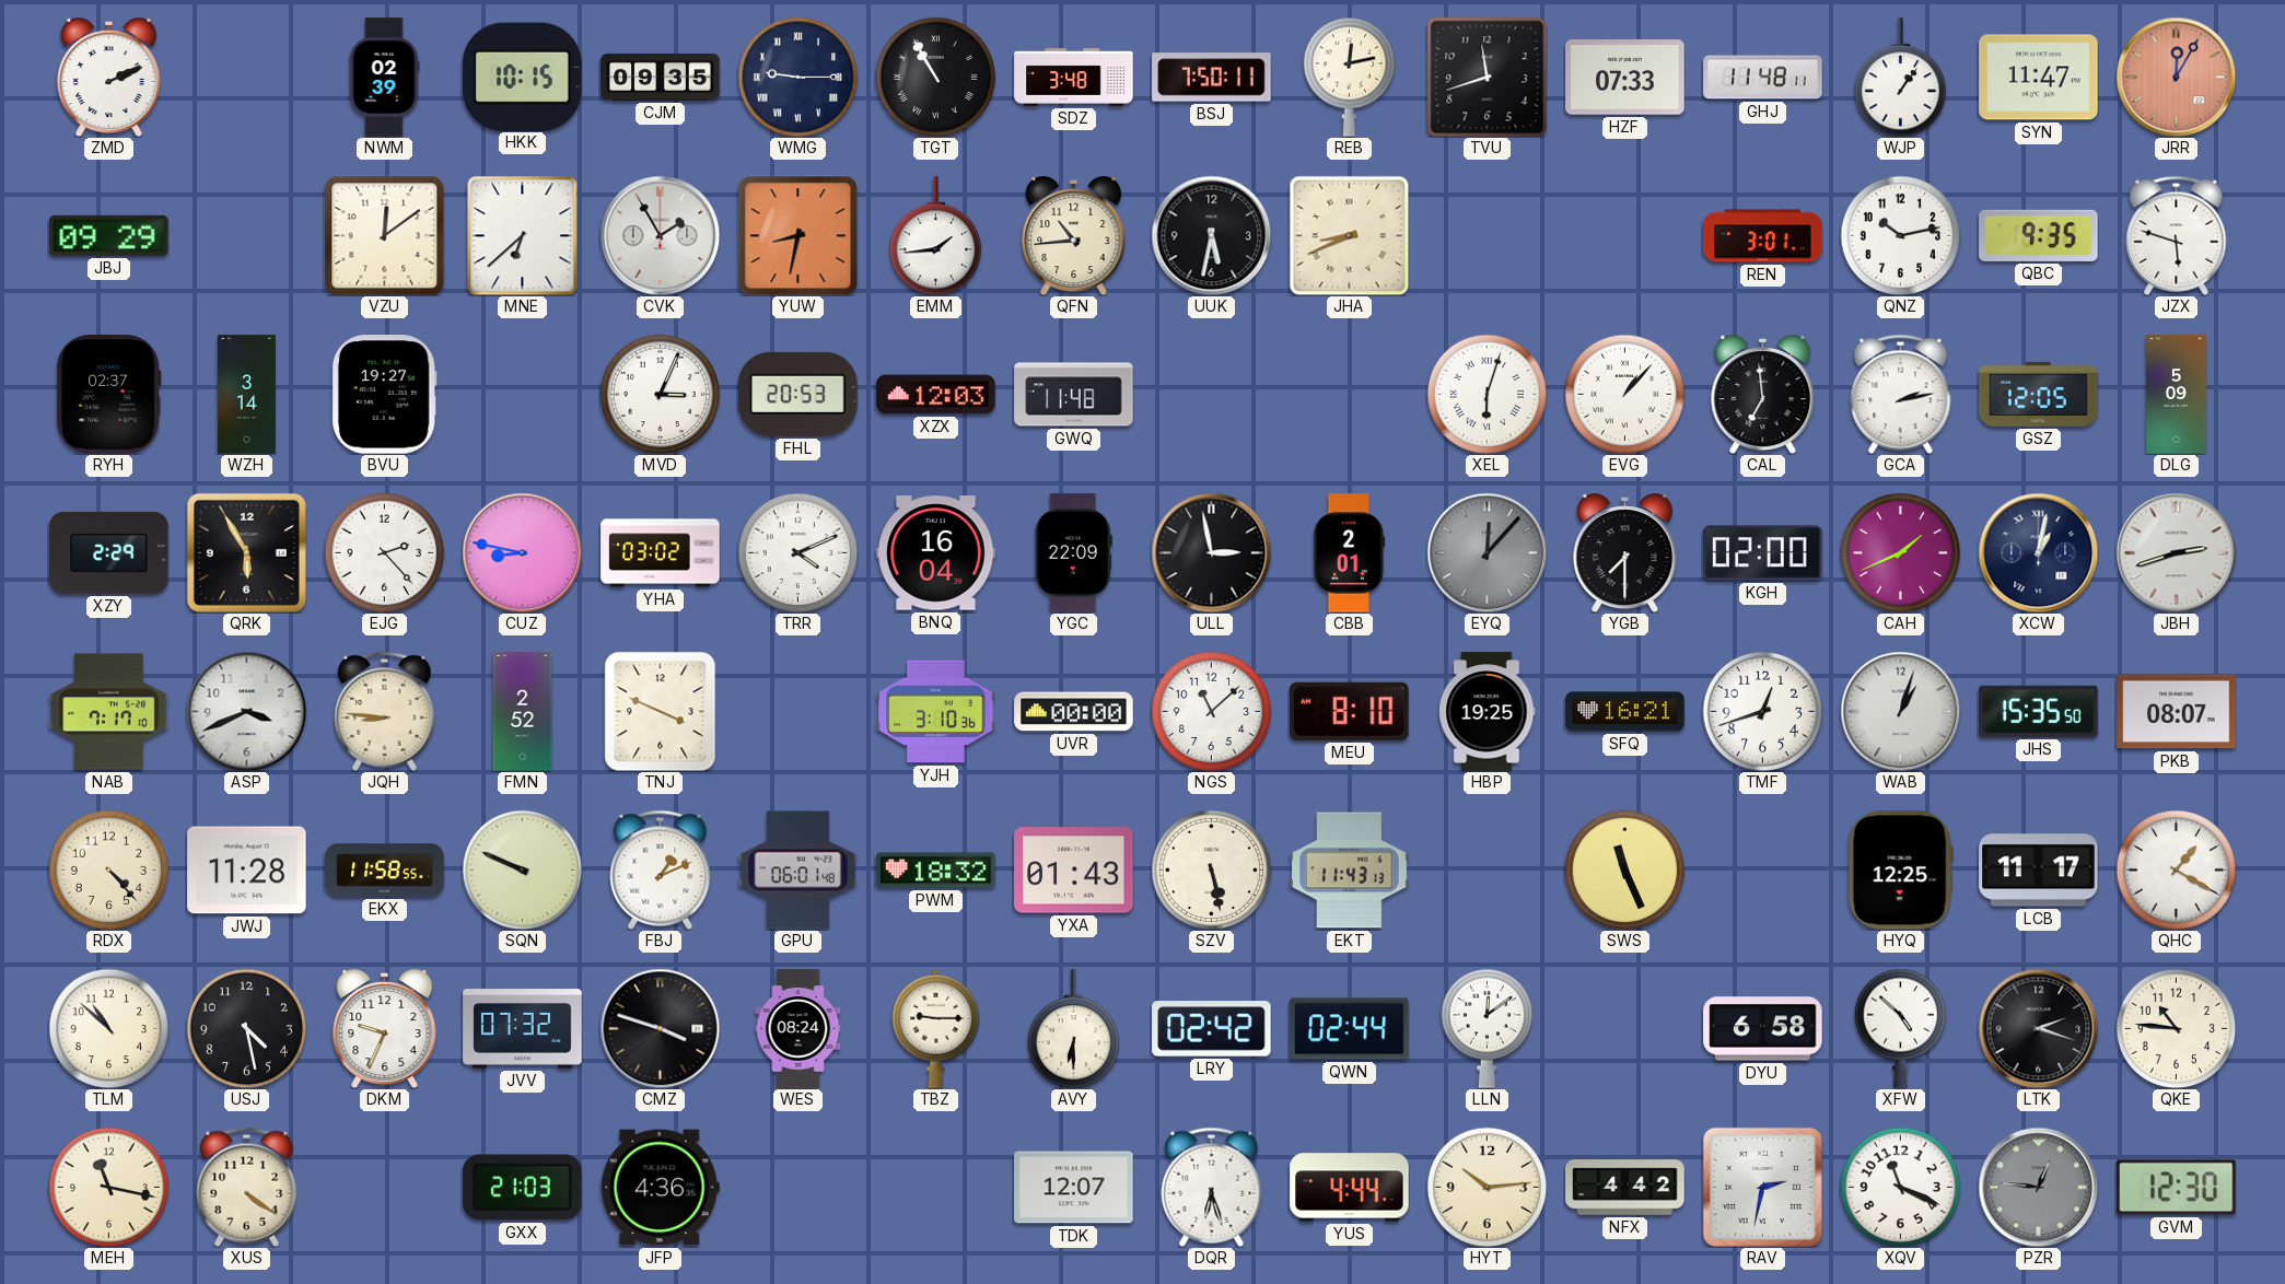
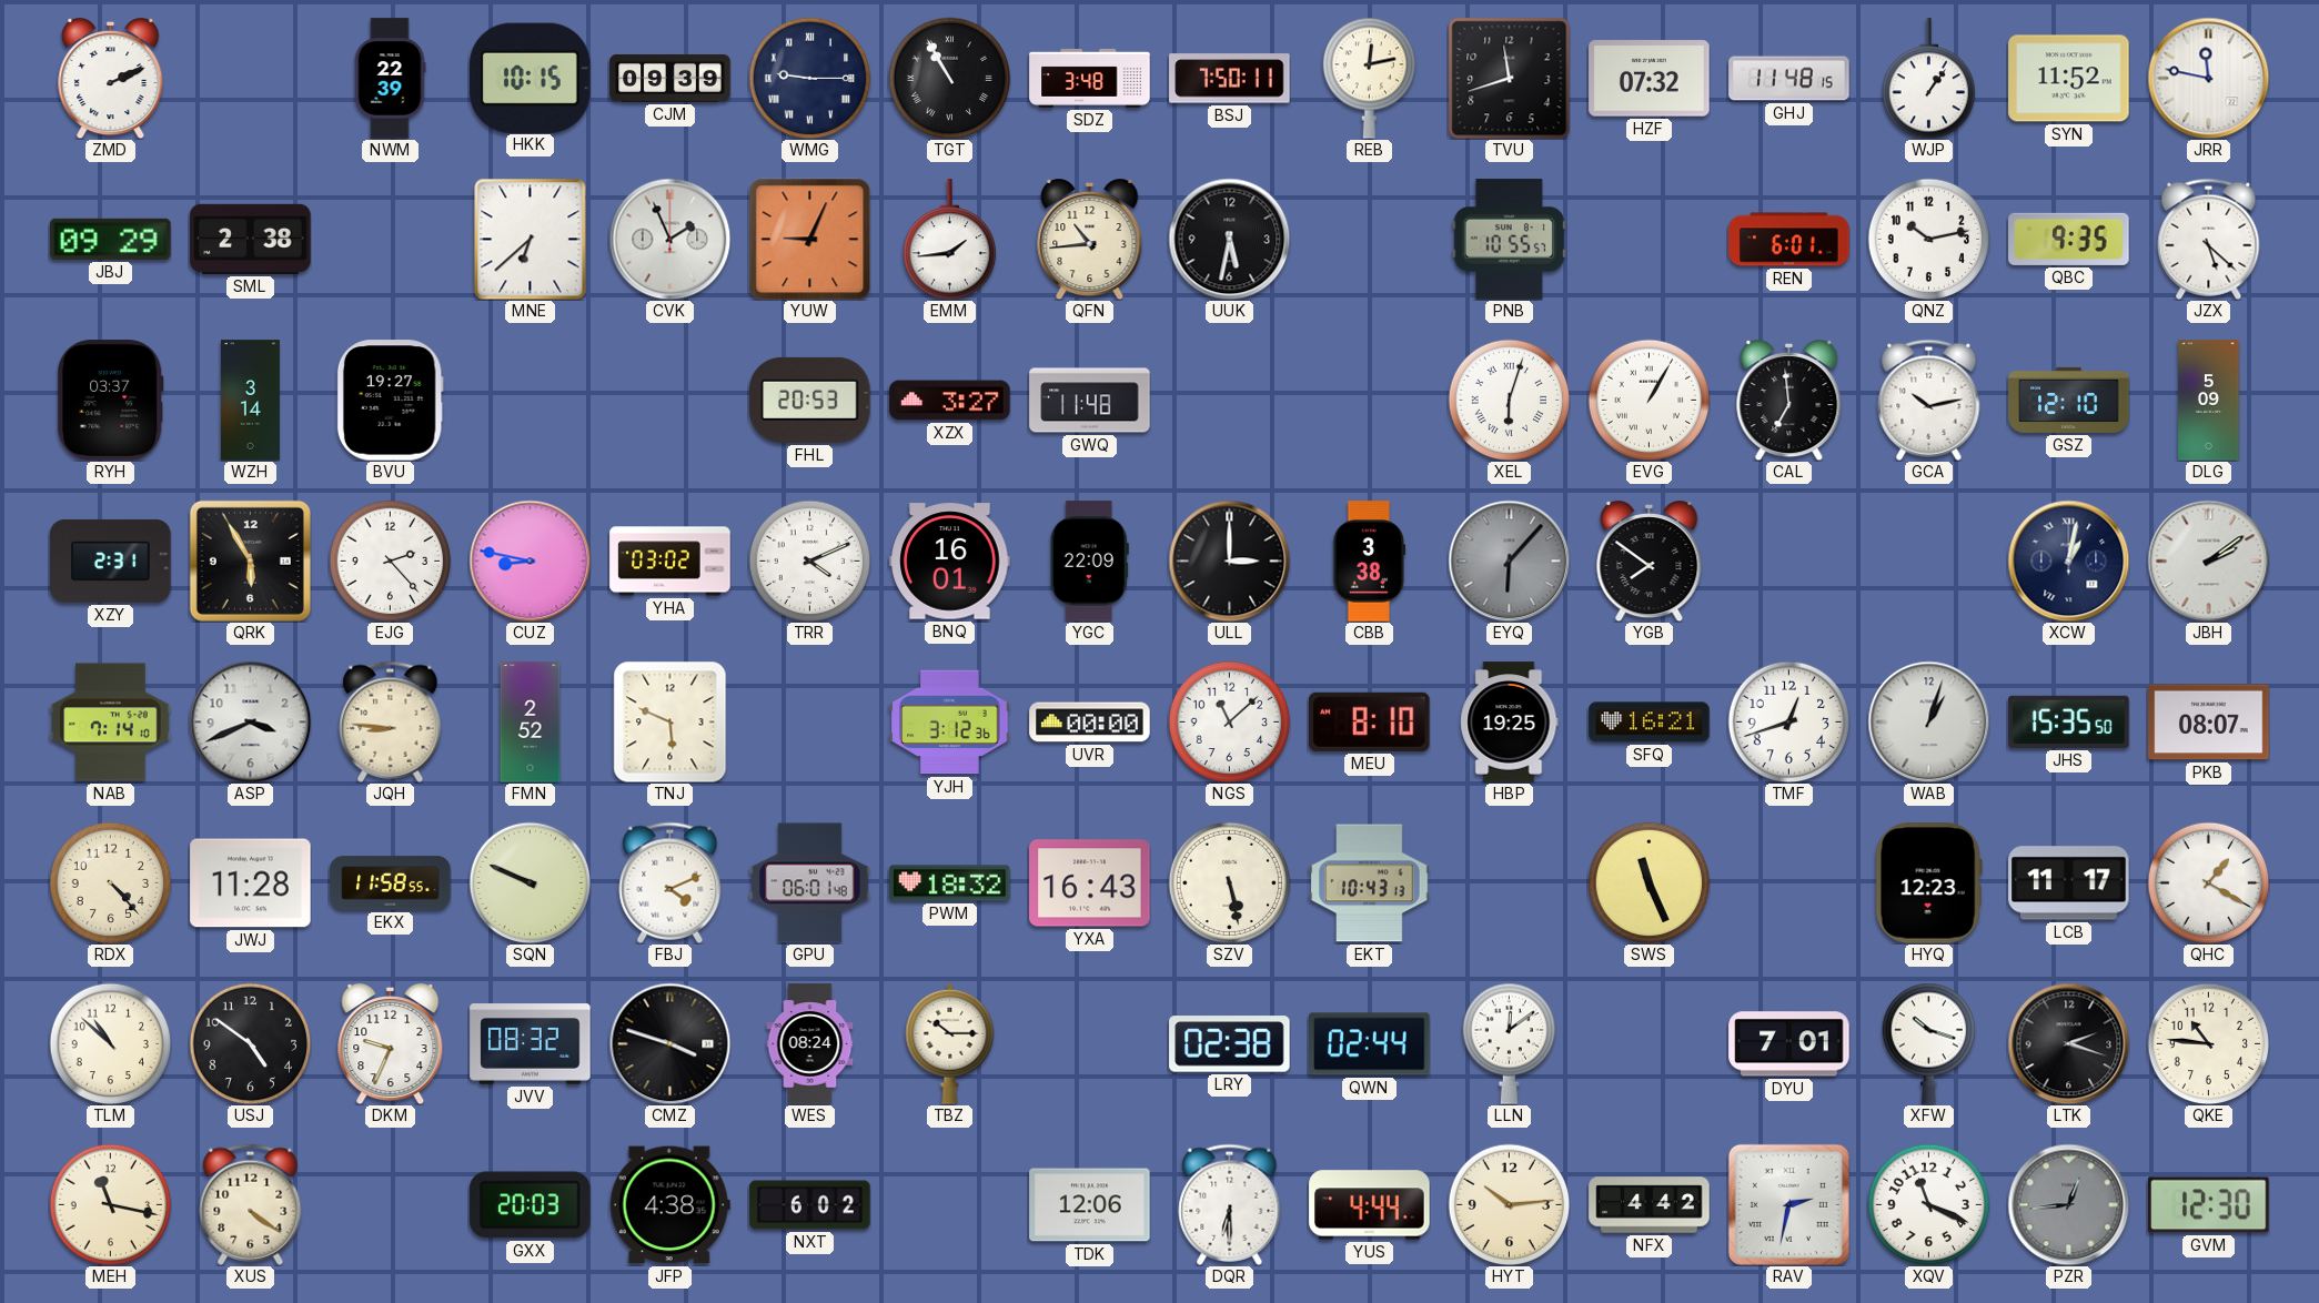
NWM: 02:39 -> 22:39 (390, 79)
CJM: 09:35 -> 09:39 (671, 78)
HZF: 07:33 -> 07:32 (1650, 79)
GHJ: 11:48:11 -> 11:48:15 (1789, 79)
SYN: 11:47 -> 11:52 (2069, 79)
JRR: 12:05 -> 11:47 (2208, 78)
JRR dial: salmon -> white (2208, 78)
SML: none -> 2:38 (251, 239)
VZU: 12:09 -> none (384, 235)
CVK: 1:55 -> 1:56 (669, 239)
YUW: 8:32 -> 9:04 (809, 239)
JHA: 8:41 -> none (1349, 235)
PNB: none -> 10:55 (1509, 240)
REN: 3:01 -> 6:01 (1789, 240)
JZX: 5:48 -> 5:22 (2209, 239)
RYH: 02:37 -> 03:37 (111, 401)
MVD: 3:04 -> none (660, 394)
XZX: 12:03 -> 3:27 (950, 401)
EVG: 1:07 -> 1:05 (1648, 400)
GCA: 2:13 -> 10:13 (1929, 400)
GSZ: 12:05 -> 12:10 (2069, 400)
XZY: 2:29 -> 2:31 (111, 560)
BNQ: 16:04 -> 16:01 (950, 562)
ULL: 2:58 -> 3:00 (1229, 560)
CBB: 2:01 -> 3:38 (1370, 562)
EYQ: 12:07 -> 6:07 (1509, 560)
YGB: 7:30 -> 7:51 (1650, 562)
KGH: 02:00 -> none (1763, 553)
CAH: 1:41 -> none (1900, 552)
JBH: 2:42 -> 2:09 (2208, 560)
NAB: 7:17 -> 7:14 (111, 723)
TNJ: 3:49 -> 5:49 (671, 721)
YJH: 3:10 -> 3:12 (950, 723)
FBJ: 1:11 -> 4:11 (671, 882)
YXA: 01:43 -> 16:43 (1090, 883)
EKT: 11:43 -> 10:43 (1370, 883)
HYQ: 12:25 -> 12:23 (1928, 883)
USJ: 4:28 -> 4:51 (250, 1043)
JVV: 07:32 -> 08:32 (531, 1044)
TBZ: 9:15 -> 10:15 (950, 1043)
AVY: 6:30 -> none (1073, 1029)
LRY: 02:42 -> 02:38 (1230, 1044)
DYU: 6:58 -> 7:01 (1789, 1044)
XFW: 4:52 -> 10:18 (1928, 1043)
GXX: 21:03 -> 20:03 (531, 1205)
JFP: 4:36 -> 4:38 (669, 1205)
NXT: none -> 6:02 (810, 1205)
TDK: 12:07 -> 12:06 (1090, 1205)
DQR: 6:27 -> 6:30 (1230, 1204)
PZR: 12:46 -> 12:44 (2068, 1204)
